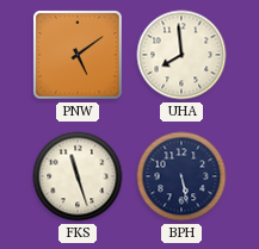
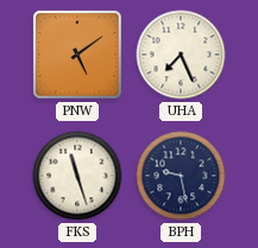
UHA: 7:59 -> 7:26 (181, 55)
BPH: 5:28 -> 9:28 (181, 176)
